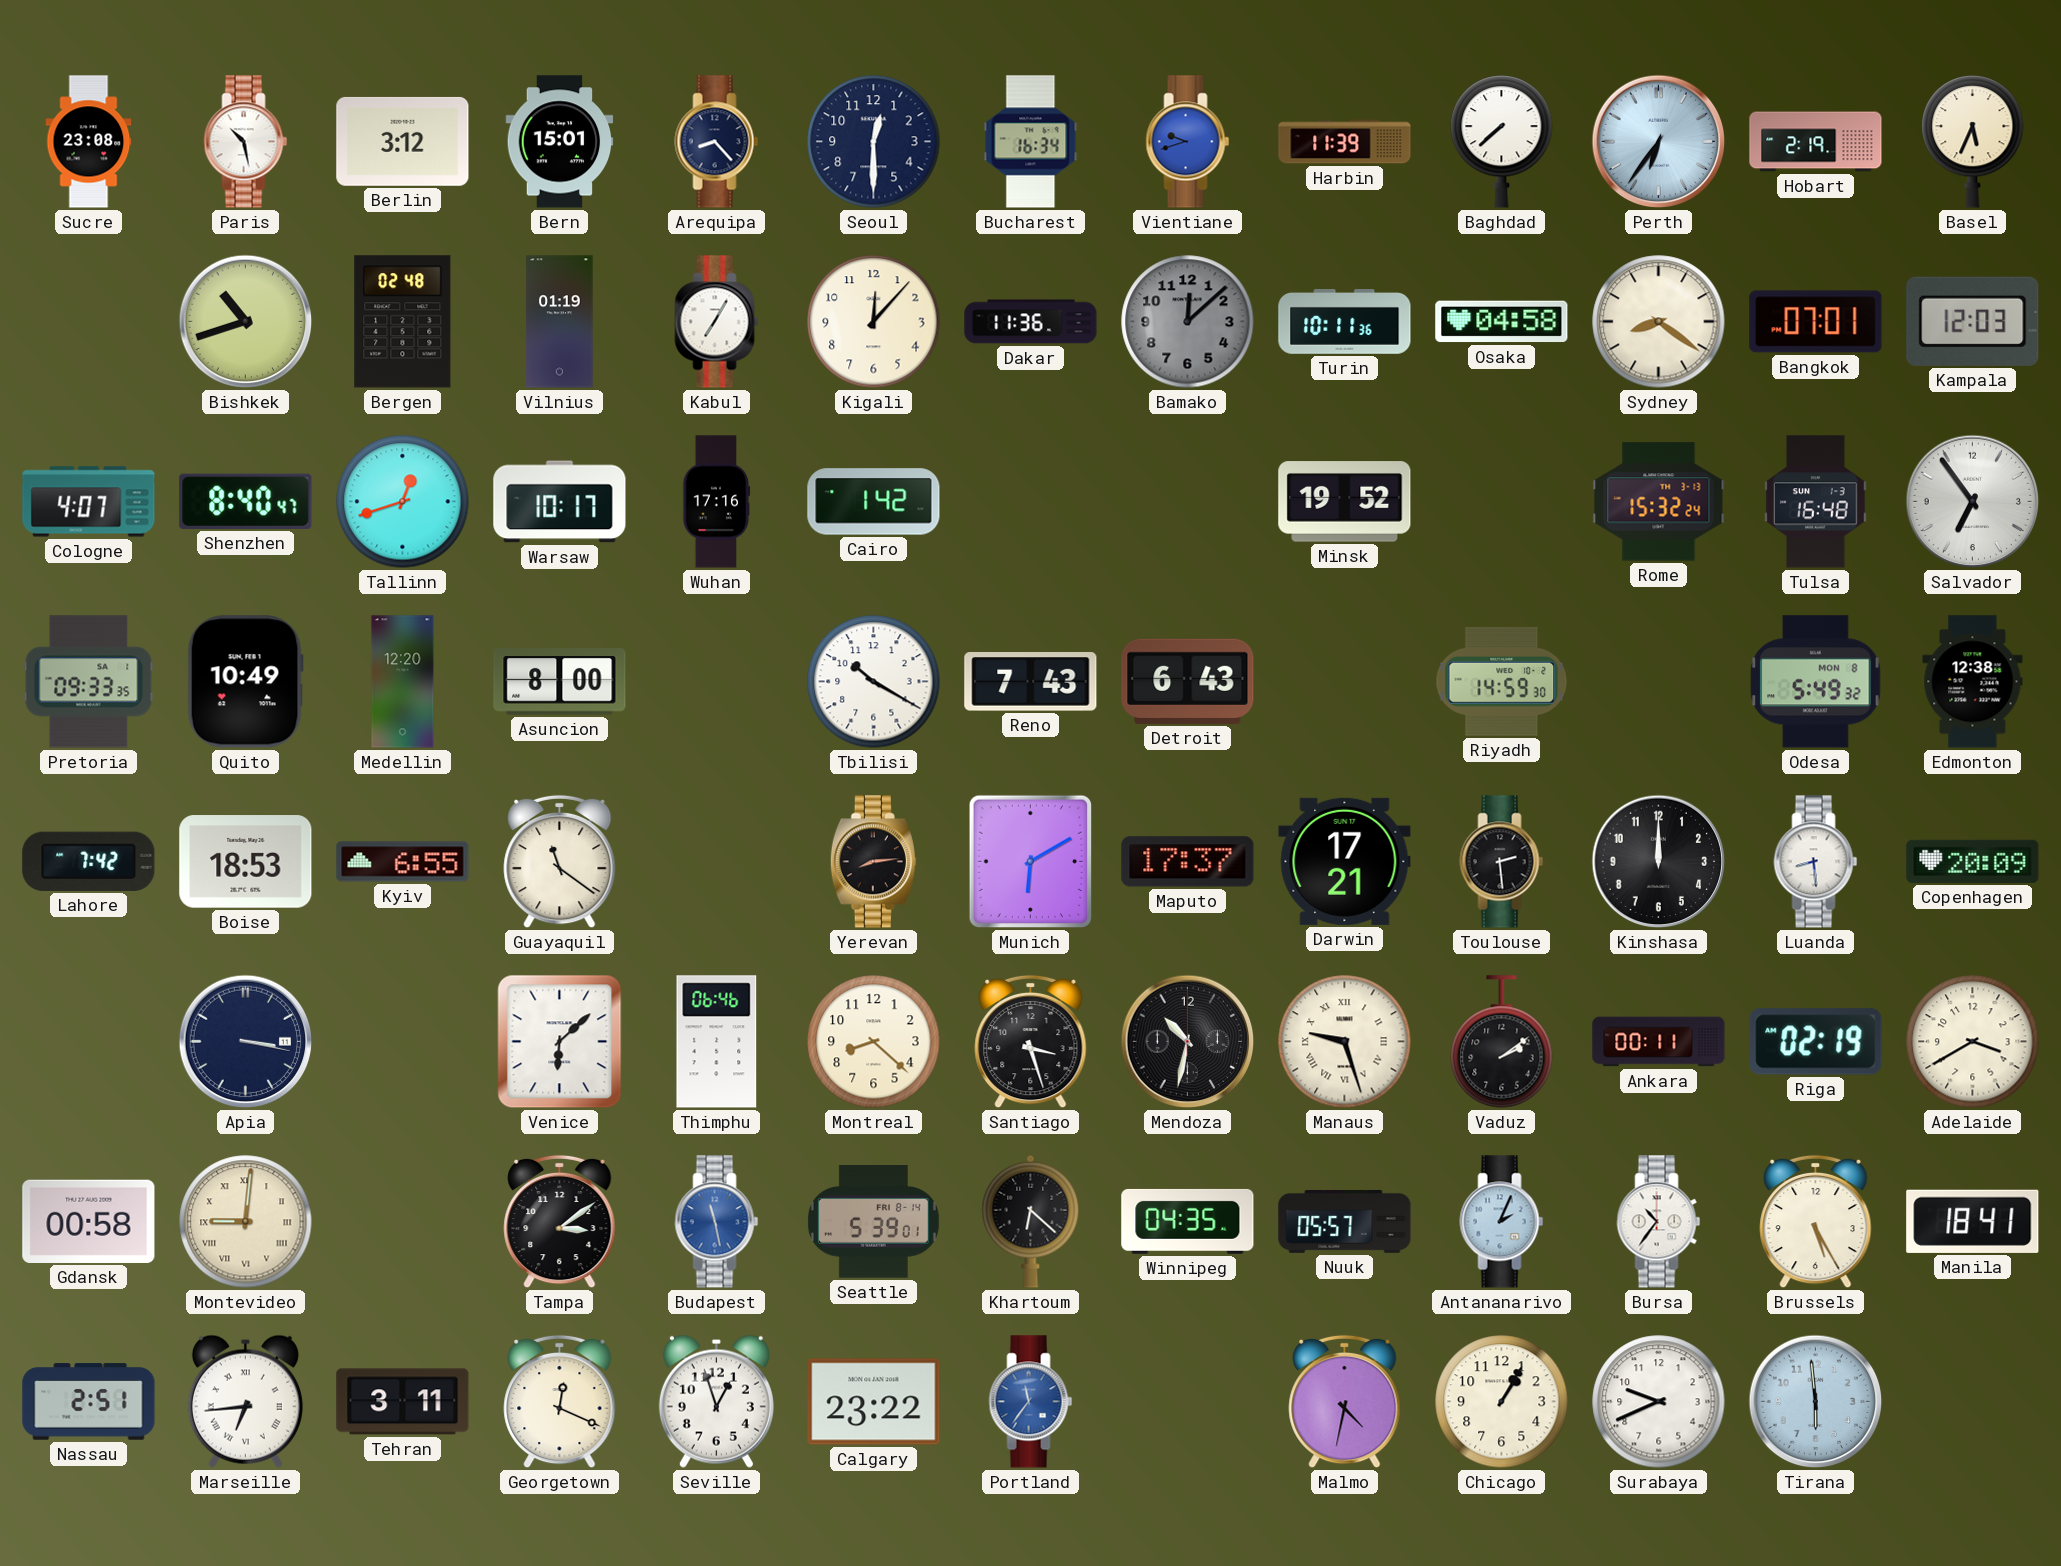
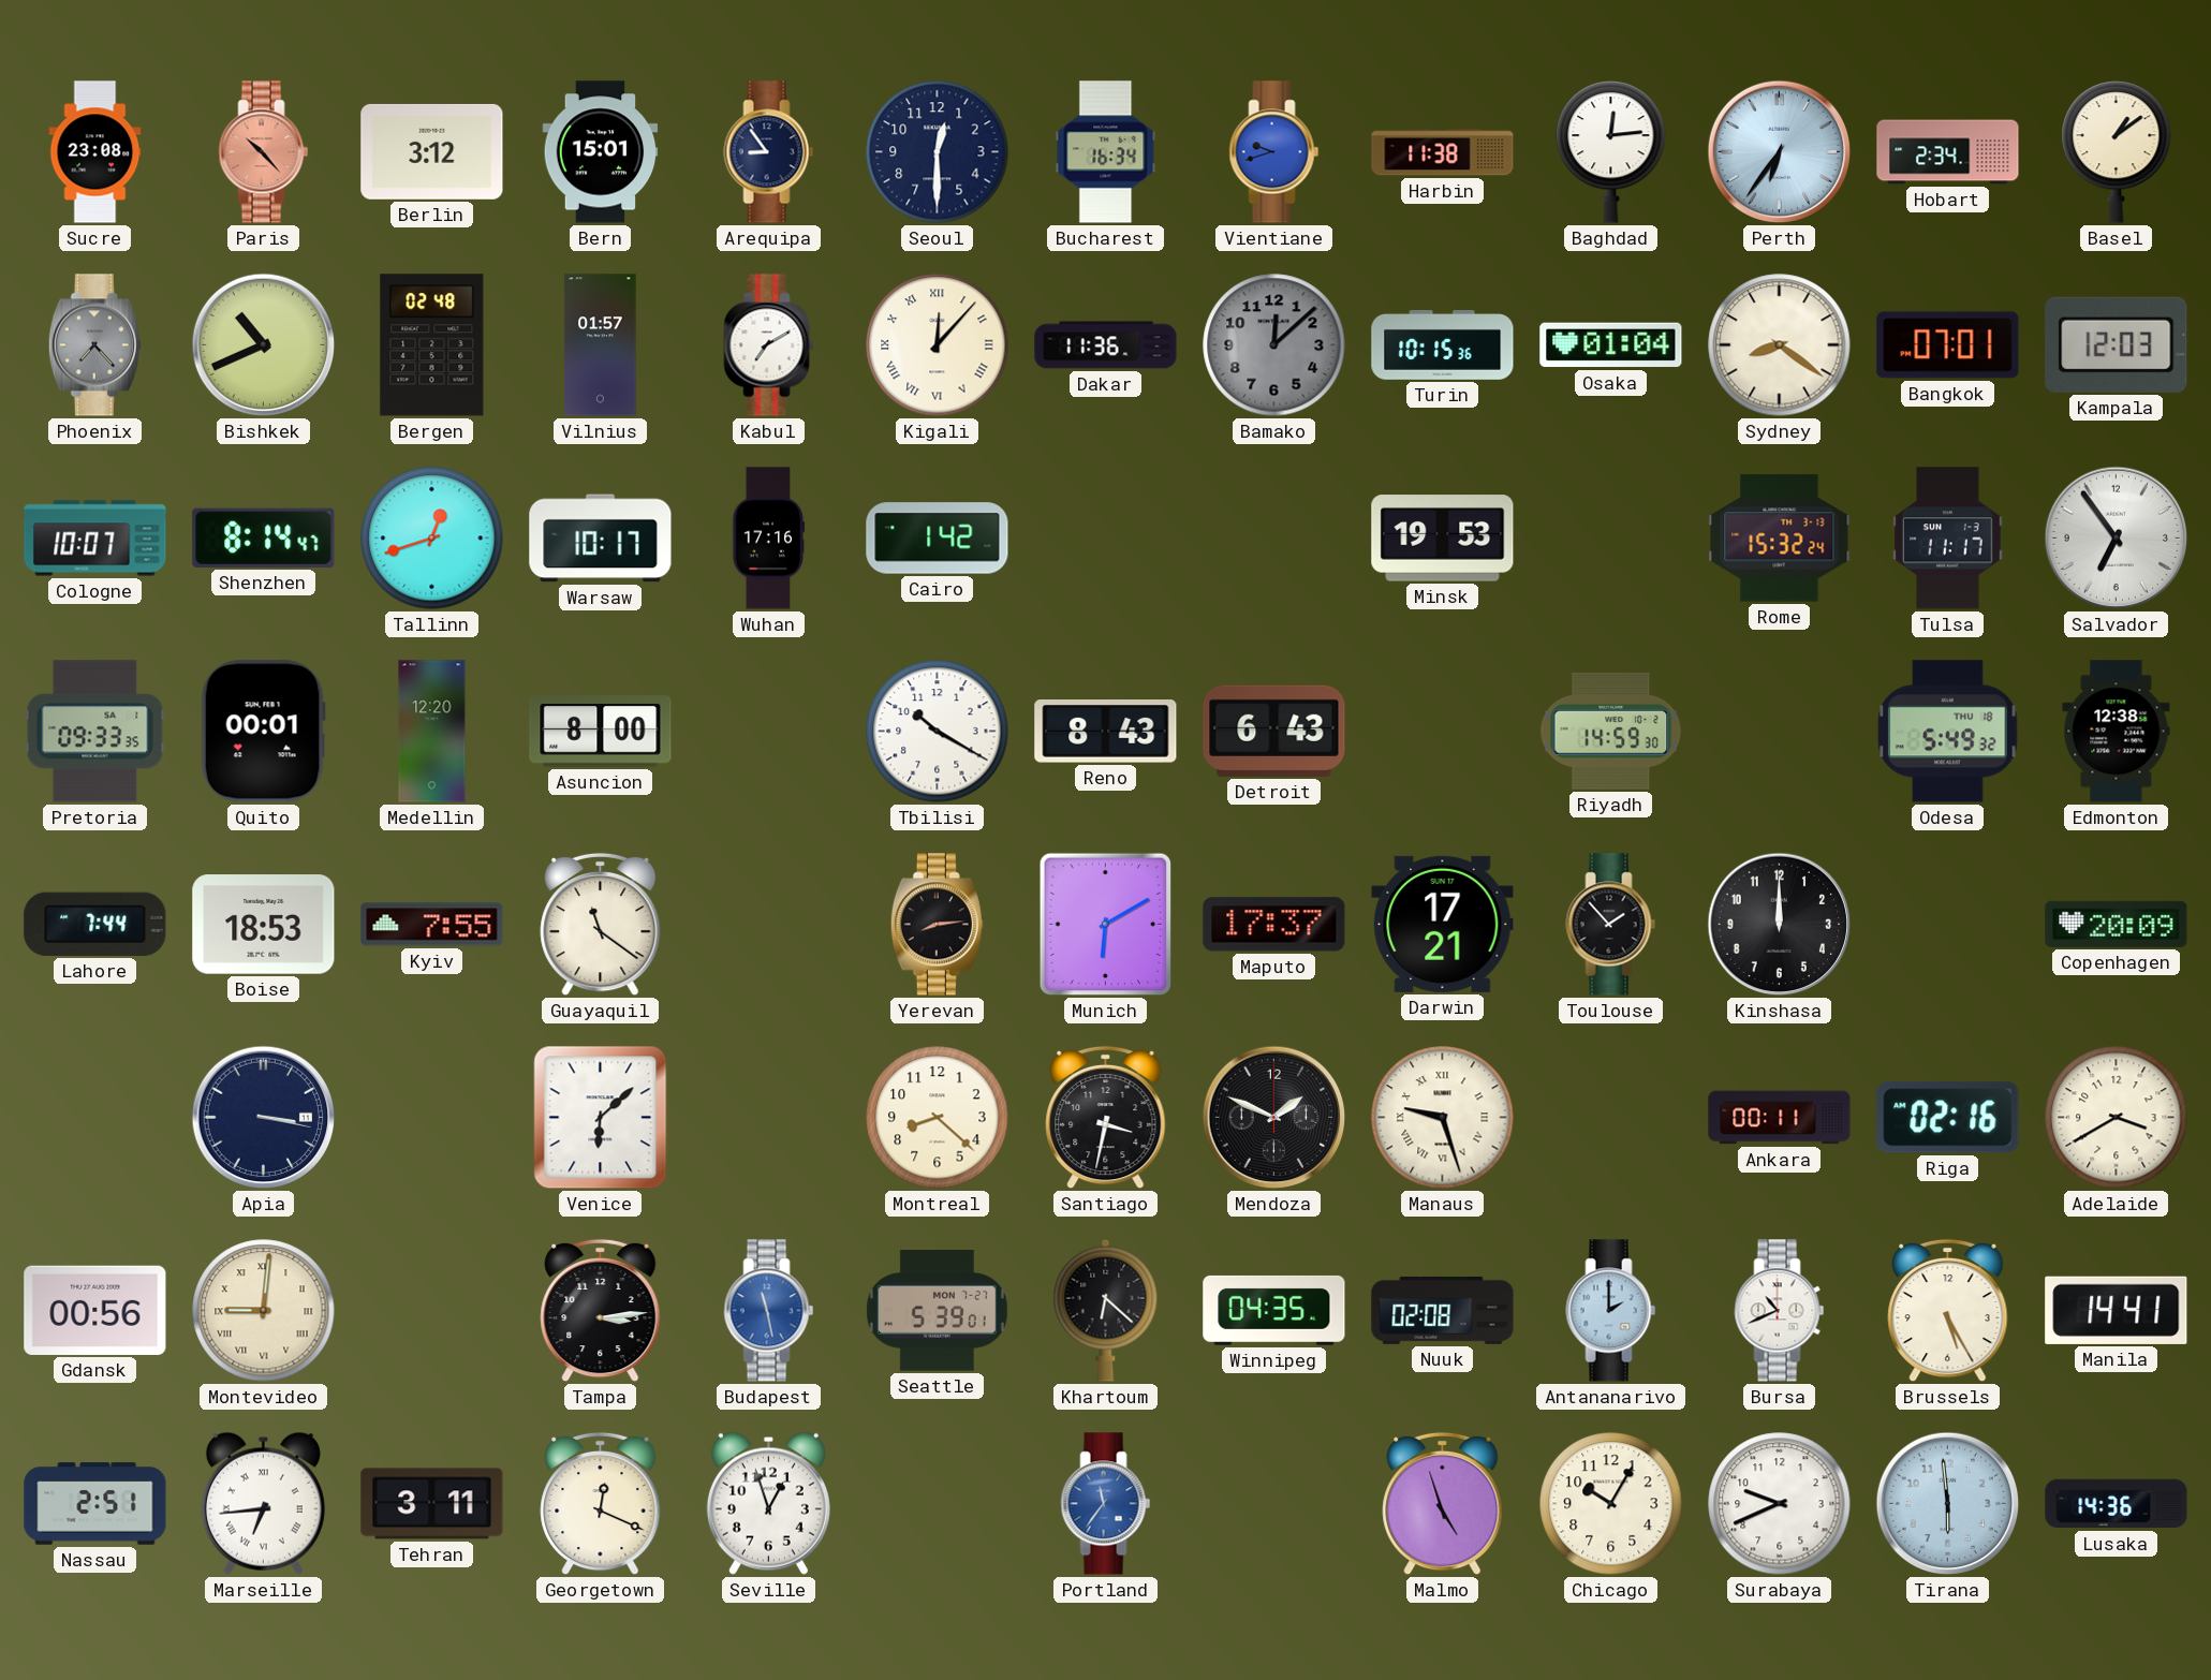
Paris: 10:28 -> 10:23 (264, 152)
Paris dial: white -> salmon (264, 152)
Arequipa: 8:23 -> 8:54 (769, 152)
Harbin: 11:39 -> 11:38 (1443, 152)
Baghdad: 7:38 -> 12:14 (1611, 152)
Hobart: 2:19 -> 2:34 (1948, 152)
Basel: 5:34 -> 1:09 (2117, 152)
Phoenix: none -> 7:23 (94, 345)
Bishkek: 10:42 -> 10:41 (264, 345)
Vilnius: 01:19 -> 01:57 (601, 345)
Kabul: 7:05 -> 7:10 (769, 345)
Kigali numerals: Arabic -> Roman (938, 345)
Turin: 10:11 -> 10:15 (1443, 345)
Osaka: 04:58 -> 01:04 (1611, 345)
Cologne: 4:07 -> 10:07 (95, 539)
Shenzhen: 8:40 -> 8:14 (264, 537)
Minsk: 19:52 -> 19:53 (1443, 539)
Tulsa: 16:48 -> 11:17 (1948, 539)
Quito: 10:49 -> 00:01 (263, 732)
Reno: 7:43 -> 8:43 (1106, 732)
Odesa date: MON 8 -> THU 18 (1948, 732)
Lahore: 7:42 -> 7:44 (95, 924)
Kyiv: 6:55 -> 7:55 (432, 925)
Toulouse: 2:29 -> 1:53 (1611, 925)
Luanda: 8:29 -> none (1816, 862)
Thimphu: 06:46 -> none (717, 1042)
Santiago: 3:27 -> 3:32 (1106, 1118)
Mendoza: 10:32 -> 1:49 (1274, 1118)
Vaduz: 2:09 -> none (1502, 1042)
Riga: 02:19 -> 02:16 (1948, 1118)
Gdansk: 00:58 -> 00:56 (95, 1310)
Tampa: 3:09 -> 3:14 (601, 1311)
Seattle date: FRI 8-14 -> MON 7-27 (937, 1311)
Nuuk: 05:57 -> 02:08 (1443, 1310)
Antananarivo: 2:04 -> 2:00 (1611, 1311)
Bursa: 10:36 -> 10:41 (1780, 1311)
Manila: 18:41 -> 14:41 (2117, 1310)
Calgary: 23:22 -> none (874, 1402)
Malmo: 4:32 -> 4:57 (1443, 1504)
Chicago: 1:05 -> 10:05 (1611, 1504)
Lusaka: none -> 14:36 (2117, 1504)
